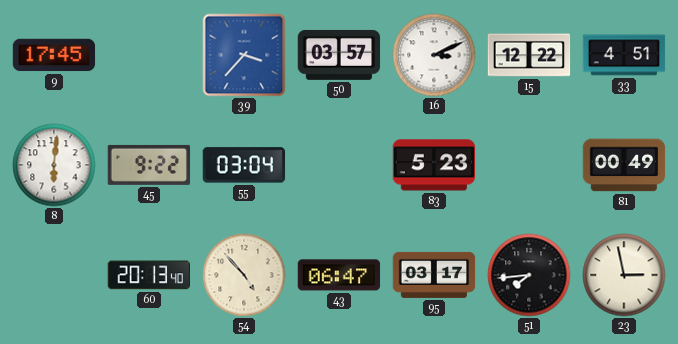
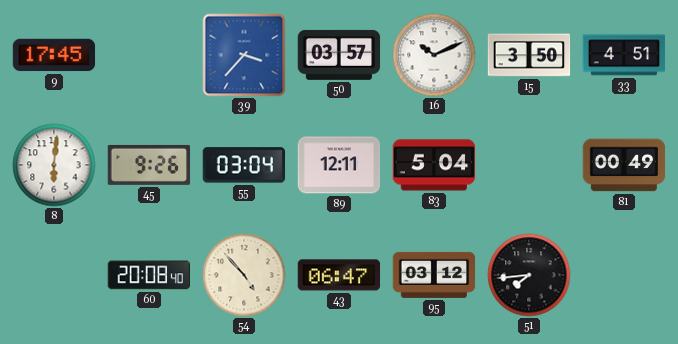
16: 3:11 -> 10:11 (434, 55)
15: 12:22 -> 3:50 (529, 55)
45: 9:22 -> 9:26 (149, 165)
89: none -> 12:11 (339, 165)
83: 5:23 -> 5:04 (434, 165)
60: 20:13 -> 20:08 (148, 275)
95: 03:17 -> 03:12 (434, 275)
23: 2:58 -> none (624, 275)
